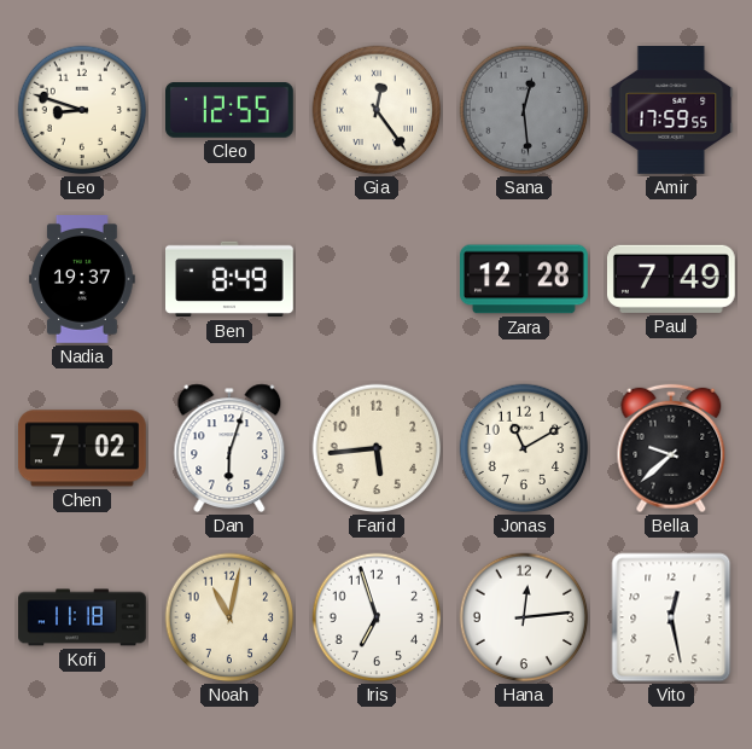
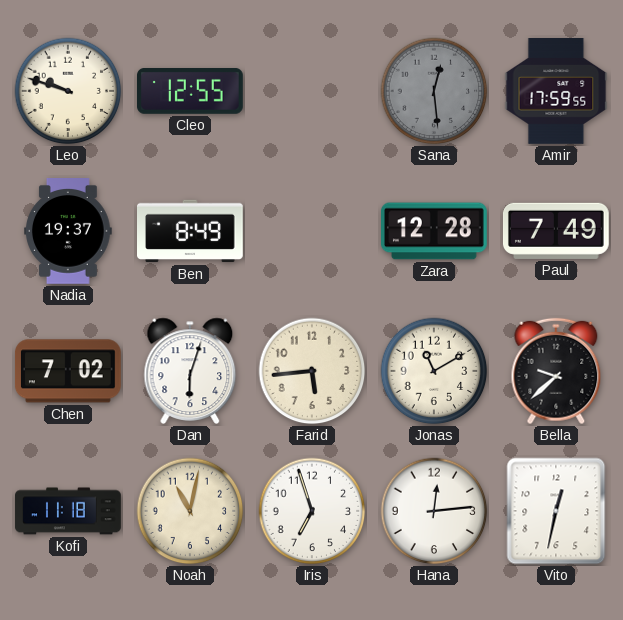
Leo: 8:48 -> 9:48 (68, 91)
Gia: 12:24 -> none (377, 110)
Vito: 12:28 -> 12:32 (556, 511)
